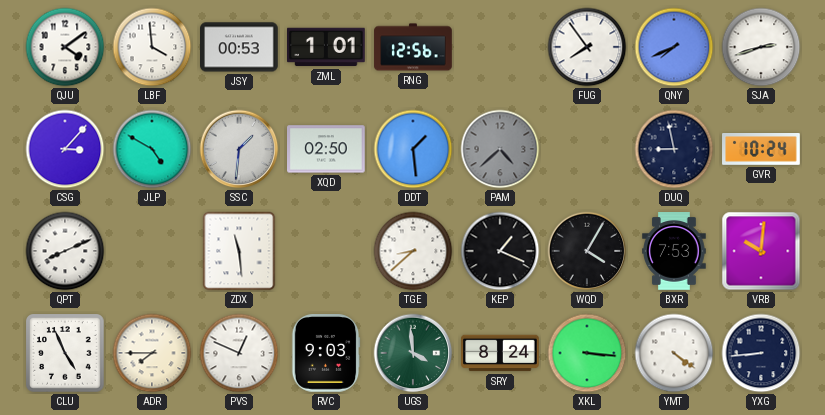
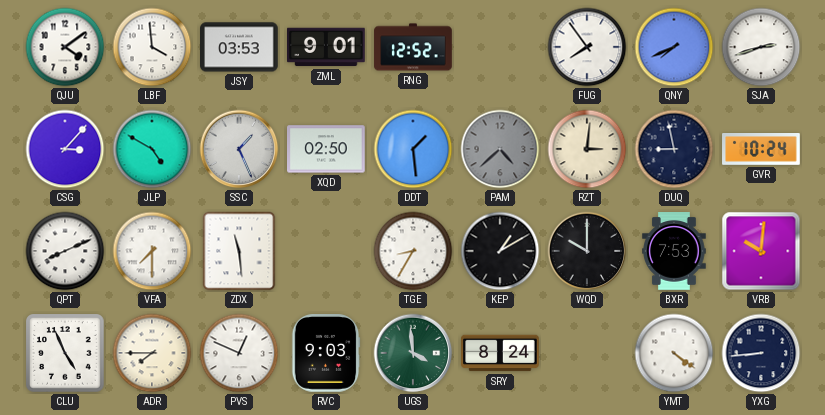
JSY: 00:53 -> 03:53 (239, 47)
ZML: 1:01 -> 9:01 (327, 47)
RNG: 12:56 -> 12:52 (413, 47)
SSC: 1:31 -> 1:26 (239, 149)
RZT: none -> 3:01 (587, 149)
VFA: none -> 7:30 (152, 251)
TGE: 8:38 -> 8:35 (413, 251)
KEP: 1:19 -> 1:10 (500, 251)
WQD: 4:05 -> 10:00 (587, 251)
XKL: 3:16 -> none (587, 353)
